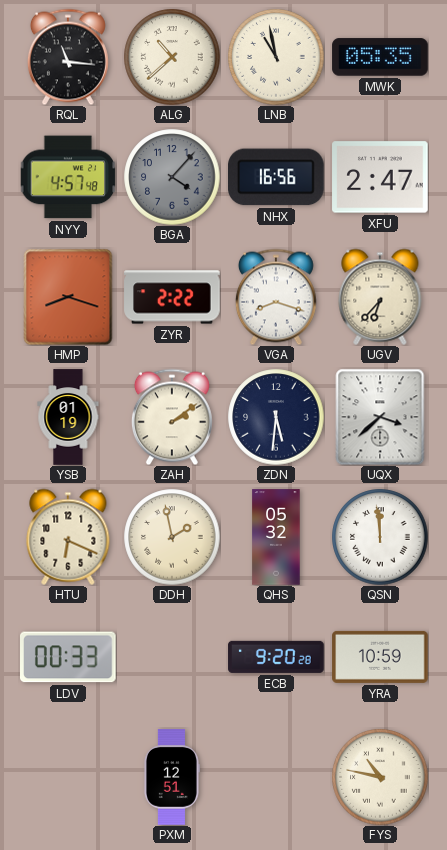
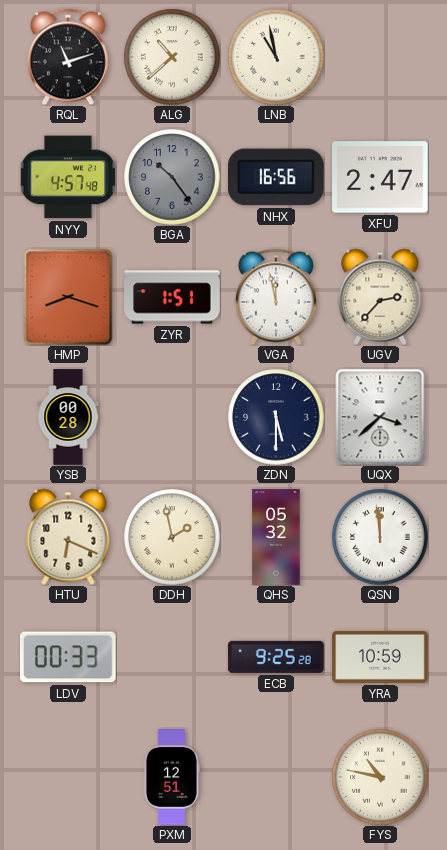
RQL: 11:16 -> 11:12 (68, 57)
MWK: 05:35 -> none (380, 57)
BGA: 4:07 -> 10:24 (172, 177)
ZYR: 2:22 -> 1:51 (172, 297)
VGA: 8:18 -> 11:58 (276, 297)
UGV: 6:37 -> 2:37 (380, 297)
YSB: 01:19 -> 00:28 (68, 417)
ZAH: 2:09 -> none (172, 417)
ZDN: 5:31 -> 5:30 (276, 417)
ECB: 9:20 -> 9:25 (276, 657)
